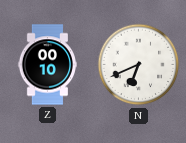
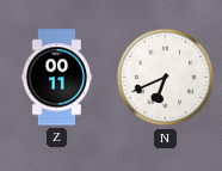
Z: 00:10 -> 00:11 (56, 78)
